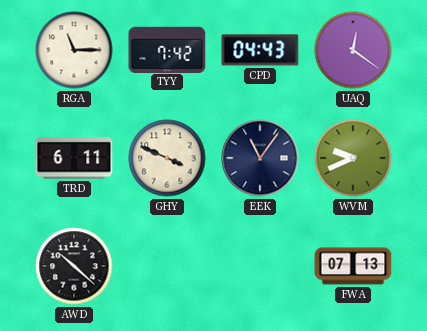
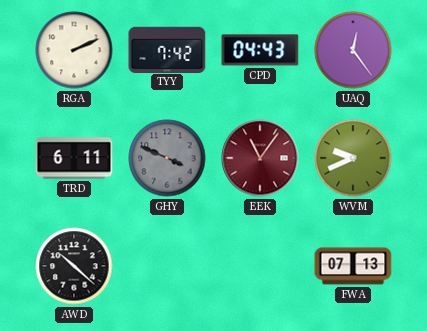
RGA: 11:15 -> 2:11 (74, 50)
UAQ: 12:21 -> 12:24 (353, 50)
GHY dial: cream -> grey (167, 158)
EEK dial: navy -> burgundy (260, 158)
